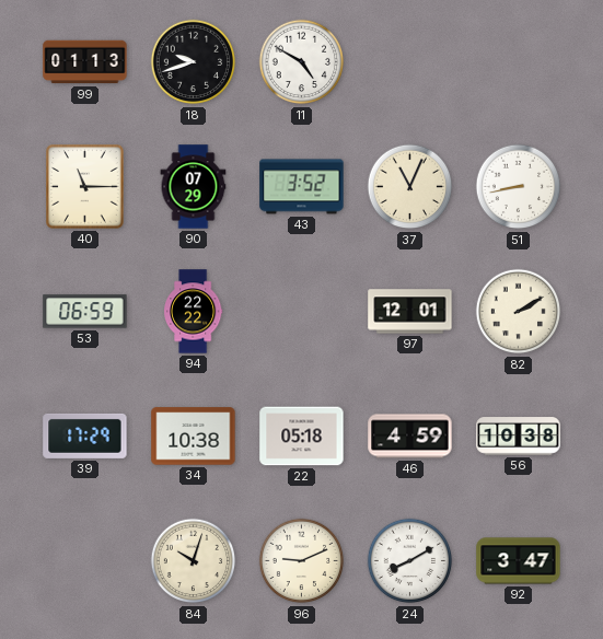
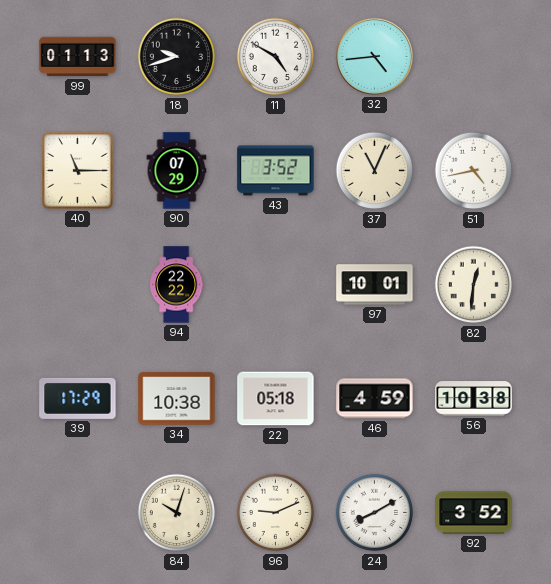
32: none -> 4:44 (374, 56)
51: 8:43 -> 4:43 (474, 171)
53: 06:59 -> none (85, 312)
97: 12:01 -> 10:01 (375, 285)
82: 2:10 -> 12:31 (474, 285)
92: 3:47 -> 3:52 (474, 513)
